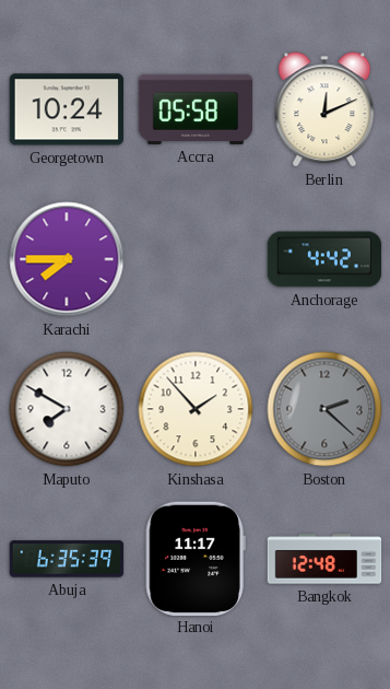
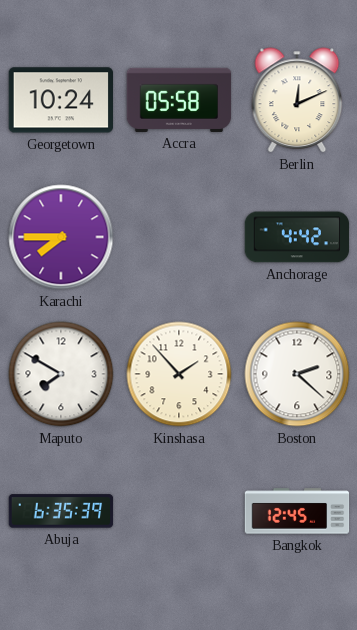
Boston dial: grey -> white (297, 374)
Hanoi: 11:17 -> none (196, 558)
Bangkok: 12:48 -> 12:45 (297, 511)
